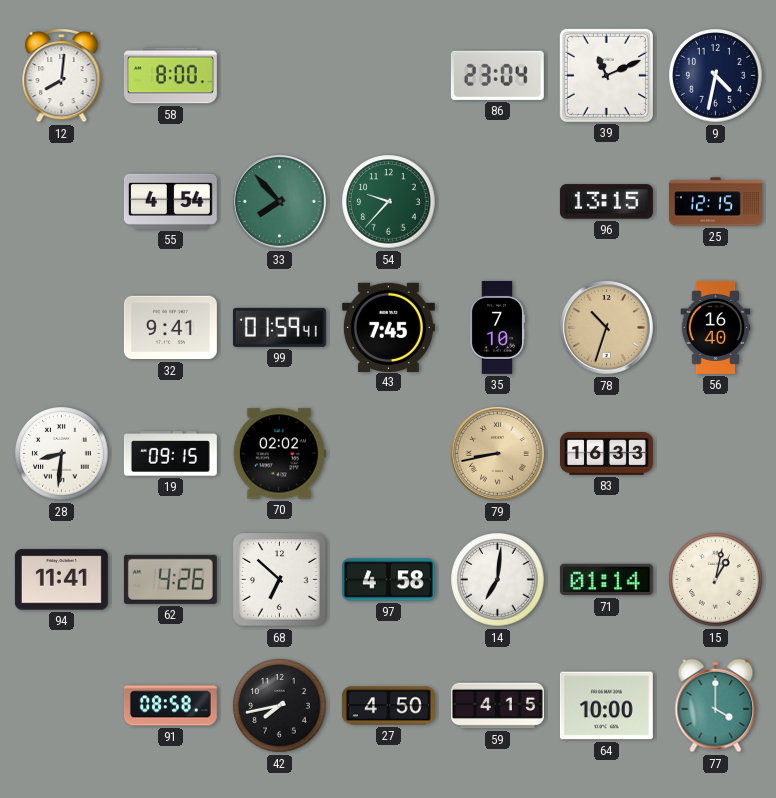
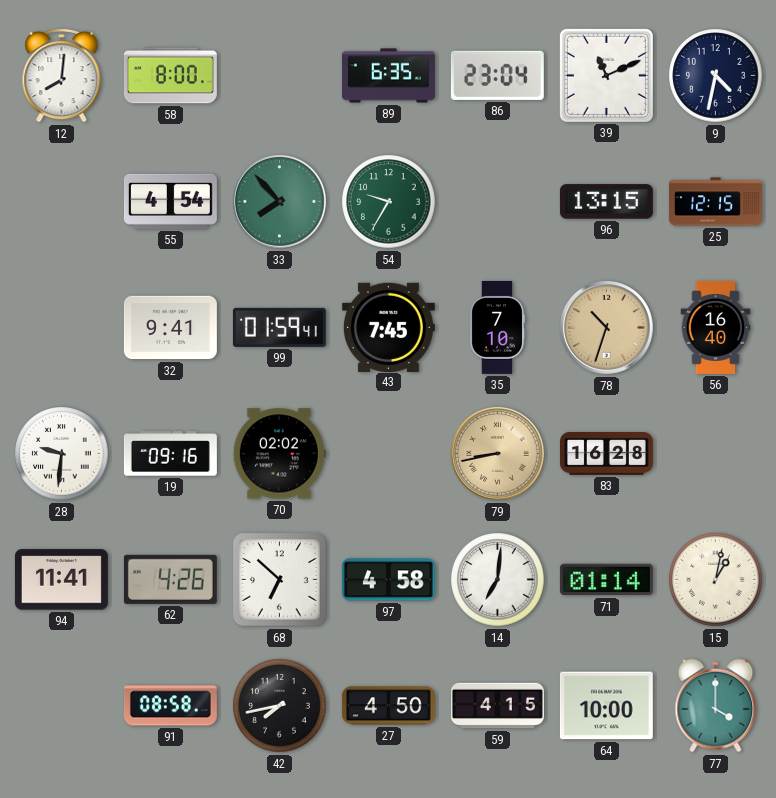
89: none -> 6:35 (388, 76)
54: 9:37 -> 9:35 (389, 202)
28: 8:31 -> 9:31 (62, 454)
19: 09:15 -> 09:16 (170, 454)
83: 16:33 -> 16:28 (606, 454)
